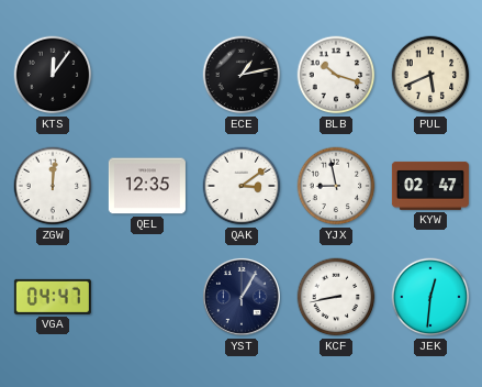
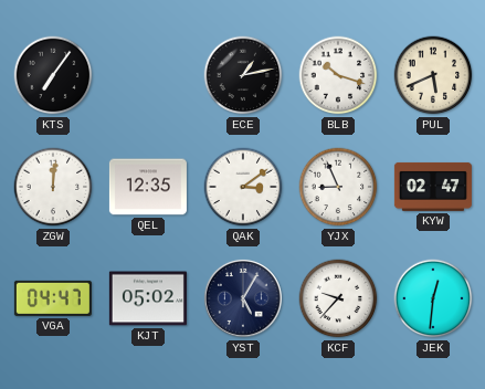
KTS: 12:06 -> 7:06 (53, 75)
YJX: 8:58 -> 8:56 (338, 187)
KJT: none -> 05:02 (148, 298)
YST: 1:05 -> 5:05 (243, 298)
KCF: 8:43 -> 9:37 (338, 298)
